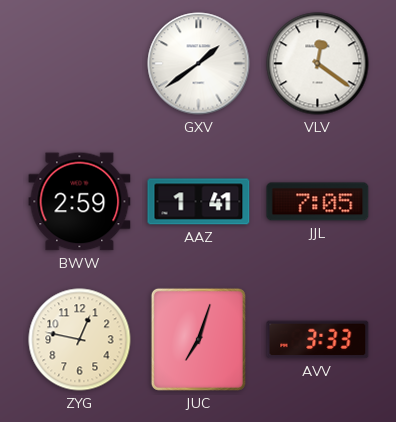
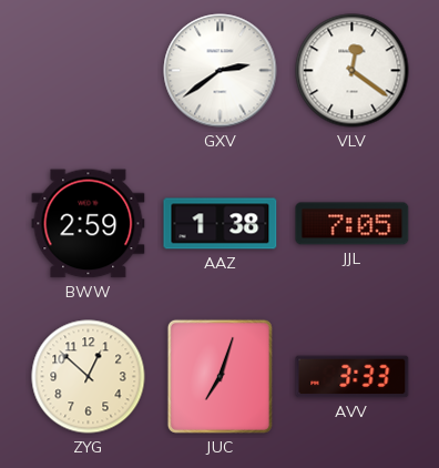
GXV: 1:39 -> 2:39 (221, 71)
AAZ: 1:41 -> 1:38 (221, 224)
ZYG: 12:47 -> 12:52 (89, 377)
